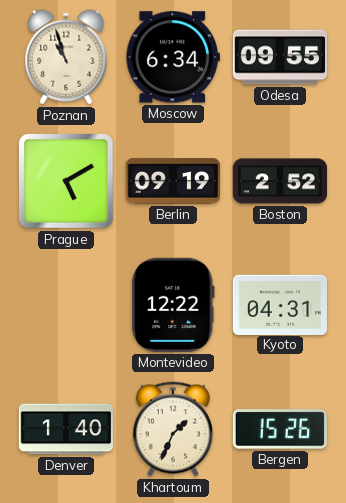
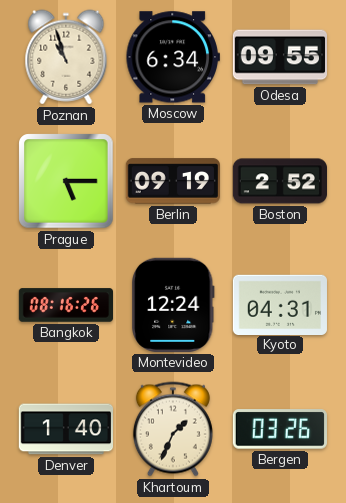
Prague: 5:10 -> 5:15 (66, 181)
Bangkok: none -> 08:16 (65, 305)
Montevideo: 12:22 -> 12:24 (174, 305)
Bergen: 15:26 -> 03:26 (280, 429)
